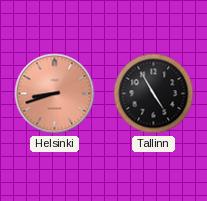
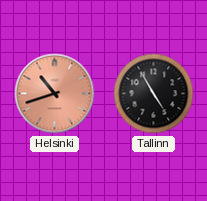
Helsinki: 8:42 -> 10:42 (55, 94)
